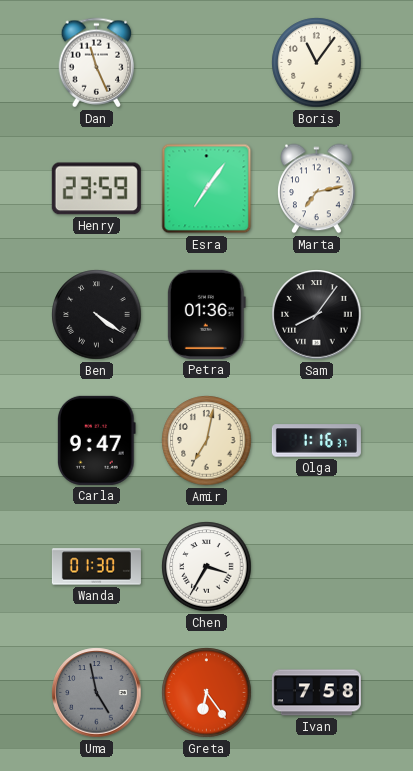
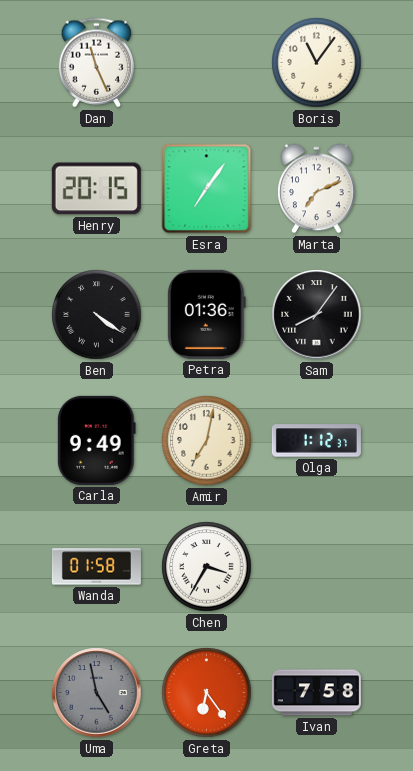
Henry: 23:59 -> 20:15 (96, 189)
Marta: 7:13 -> 7:11 (317, 189)
Carla: 9:47 -> 9:49 (96, 440)
Olga: 1:16 -> 1:12 (316, 441)
Wanda: 01:30 -> 01:58 (96, 567)
